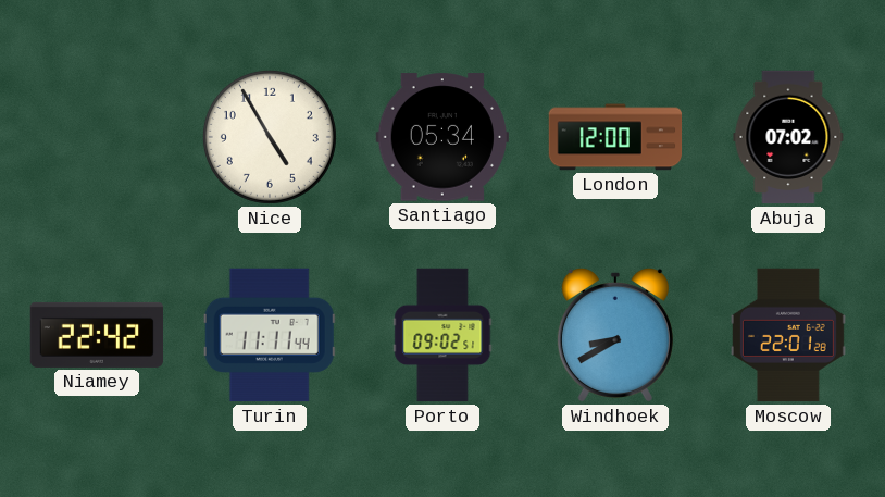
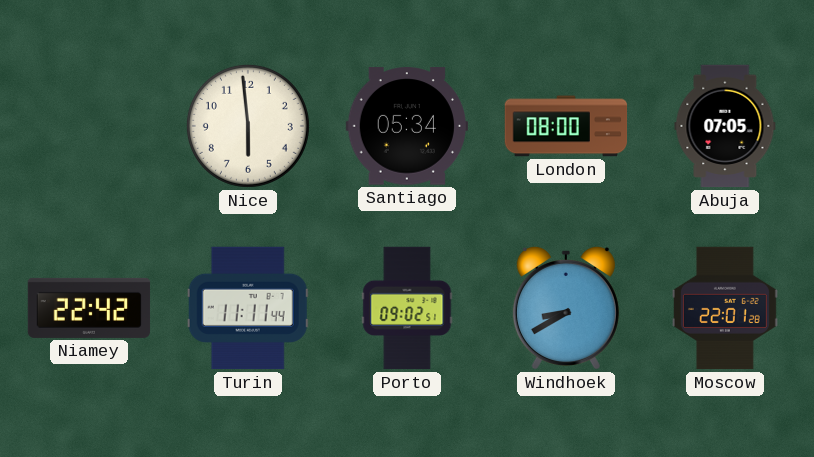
Nice: 4:55 -> 5:59 (248, 126)
London: 12:00 -> 08:00 (566, 126)
Abuja: 07:02 -> 07:05 (725, 126)
